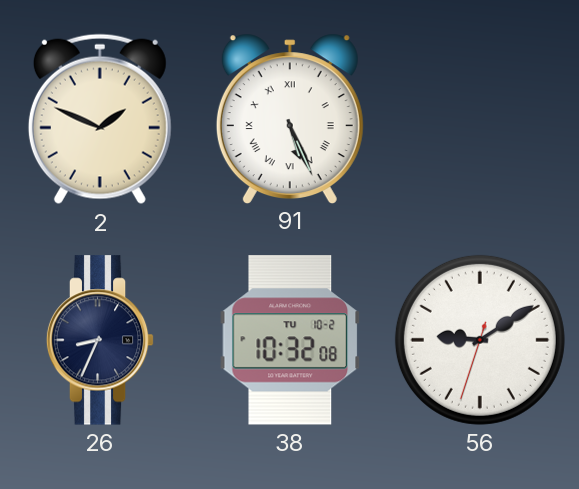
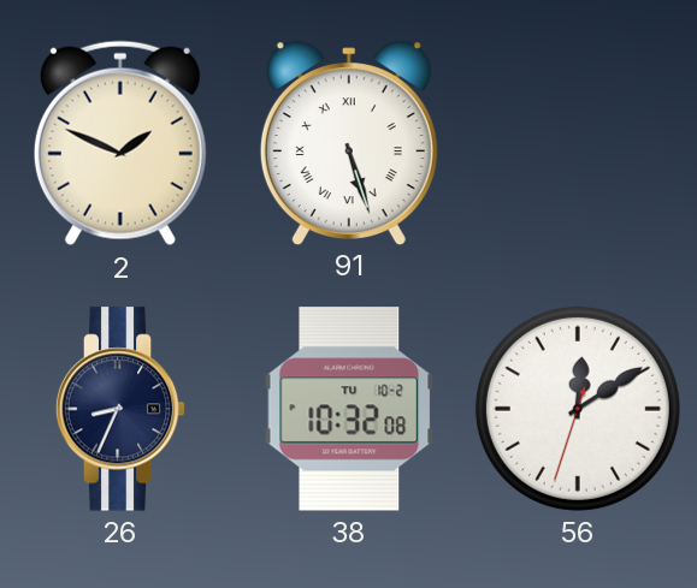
91: 5:26 -> 5:27 (349, 142)
56: 9:09 -> 12:09 (578, 409)
